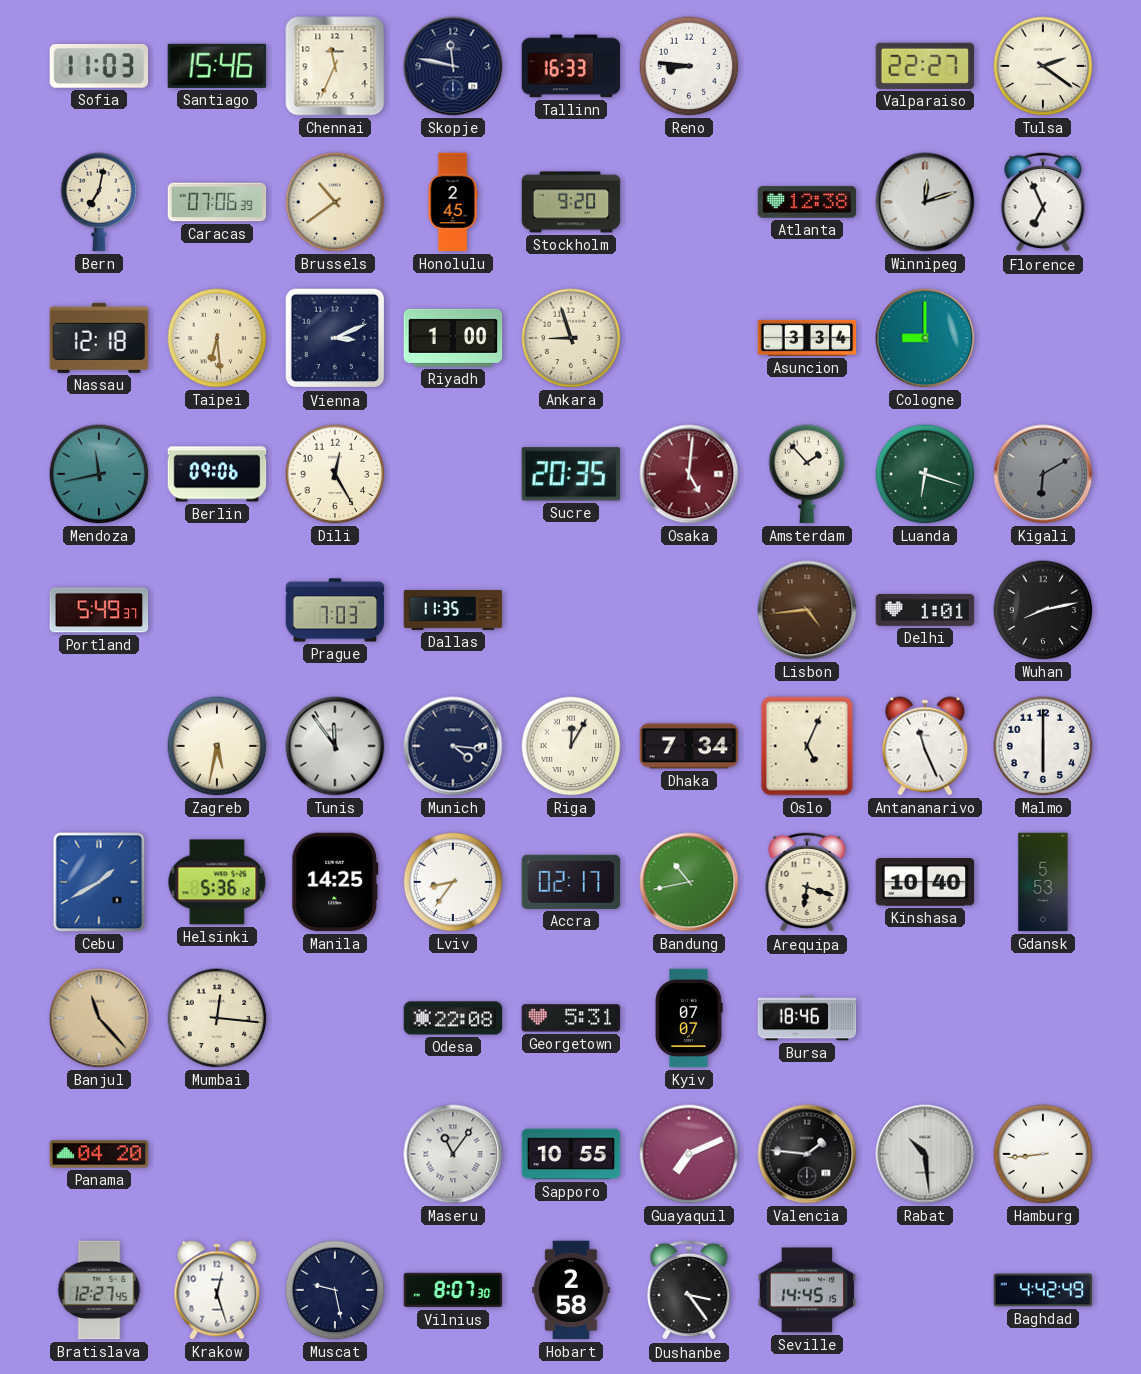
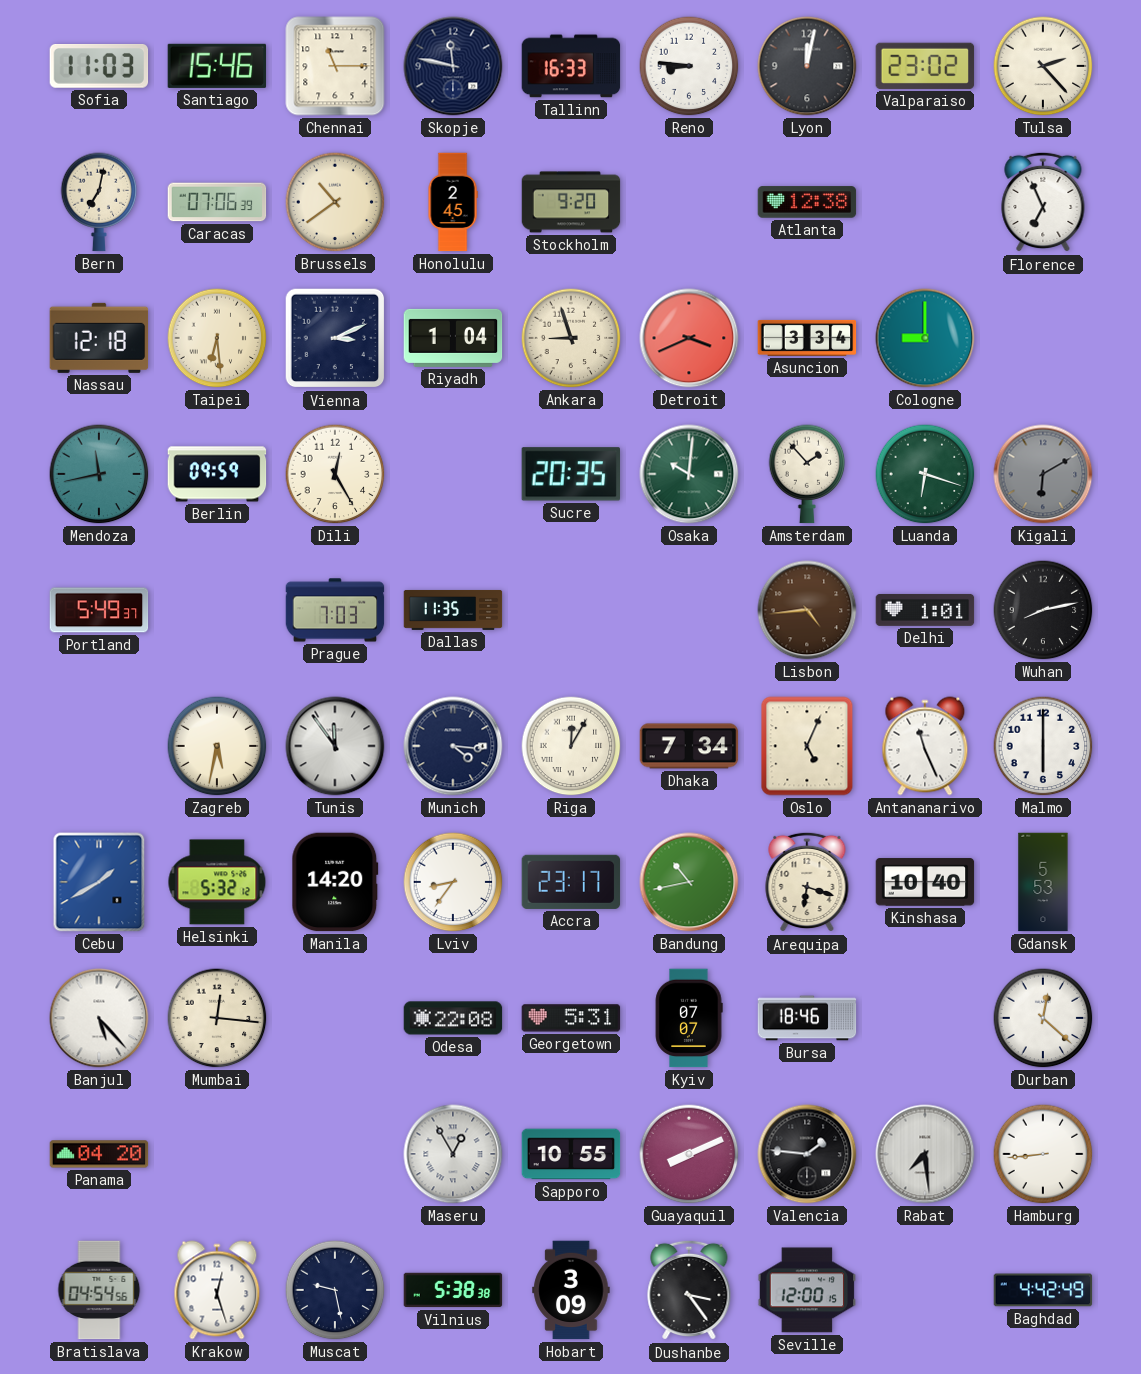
Chennai: 11:34 -> 11:15 (335, 66)
Lyon: none -> 12:02 (807, 66)
Valparaiso: 22:27 -> 23:02 (925, 66)
Tulsa: 2:21 -> 2:23 (1043, 66)
Winnipeg: 12:12 -> none (925, 202)
Riyadh: 1:00 -> 1:04 (453, 338)
Detroit: none -> 3:41 (689, 338)
Berlin: 09:06 -> 09:59 (217, 474)
Osaka: 5:01 -> 10:01 (689, 474)
Osaka dial: burgundy -> green (689, 474)
Helsinki: 5:36 -> 5:32 (217, 882)
Manila: 14:25 -> 14:20 (335, 882)
Accra: 02:17 -> 23:17 (571, 882)
Banjul: 11:23 -> 5:23 (99, 1018)
Banjul dial: champagne -> white (99, 1018)
Durban: none -> 12:22 (1043, 1018)
Maseru: 11:06 -> 12:55 (453, 1154)
Guayaquil: 7:11 -> 8:11 (689, 1154)
Rabat: 10:29 -> 7:29 (925, 1154)
Bratislava: 12:27 -> 04:54 (99, 1290)
Vilnius: 8:07 -> 5:38 (453, 1290)
Hobart: 2:58 -> 3:09 (571, 1290)
Seville: 14:45 -> 12:00 (807, 1290)
